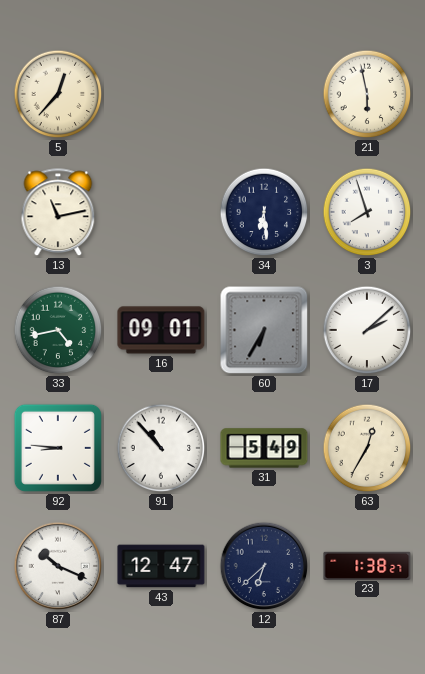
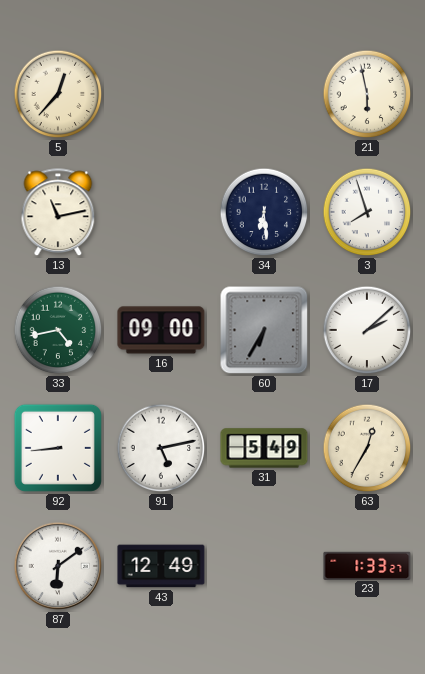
16: 09:01 -> 09:00 (161, 330)
92: 8:46 -> 8:44 (58, 448)
91: 10:53 -> 5:13 (161, 448)
87: 10:19 -> 6:09 (58, 566)
43: 12:47 -> 12:49 (161, 566)
12: 6:38 -> none (264, 566)
23: 1:38 -> 1:33 (367, 565)
